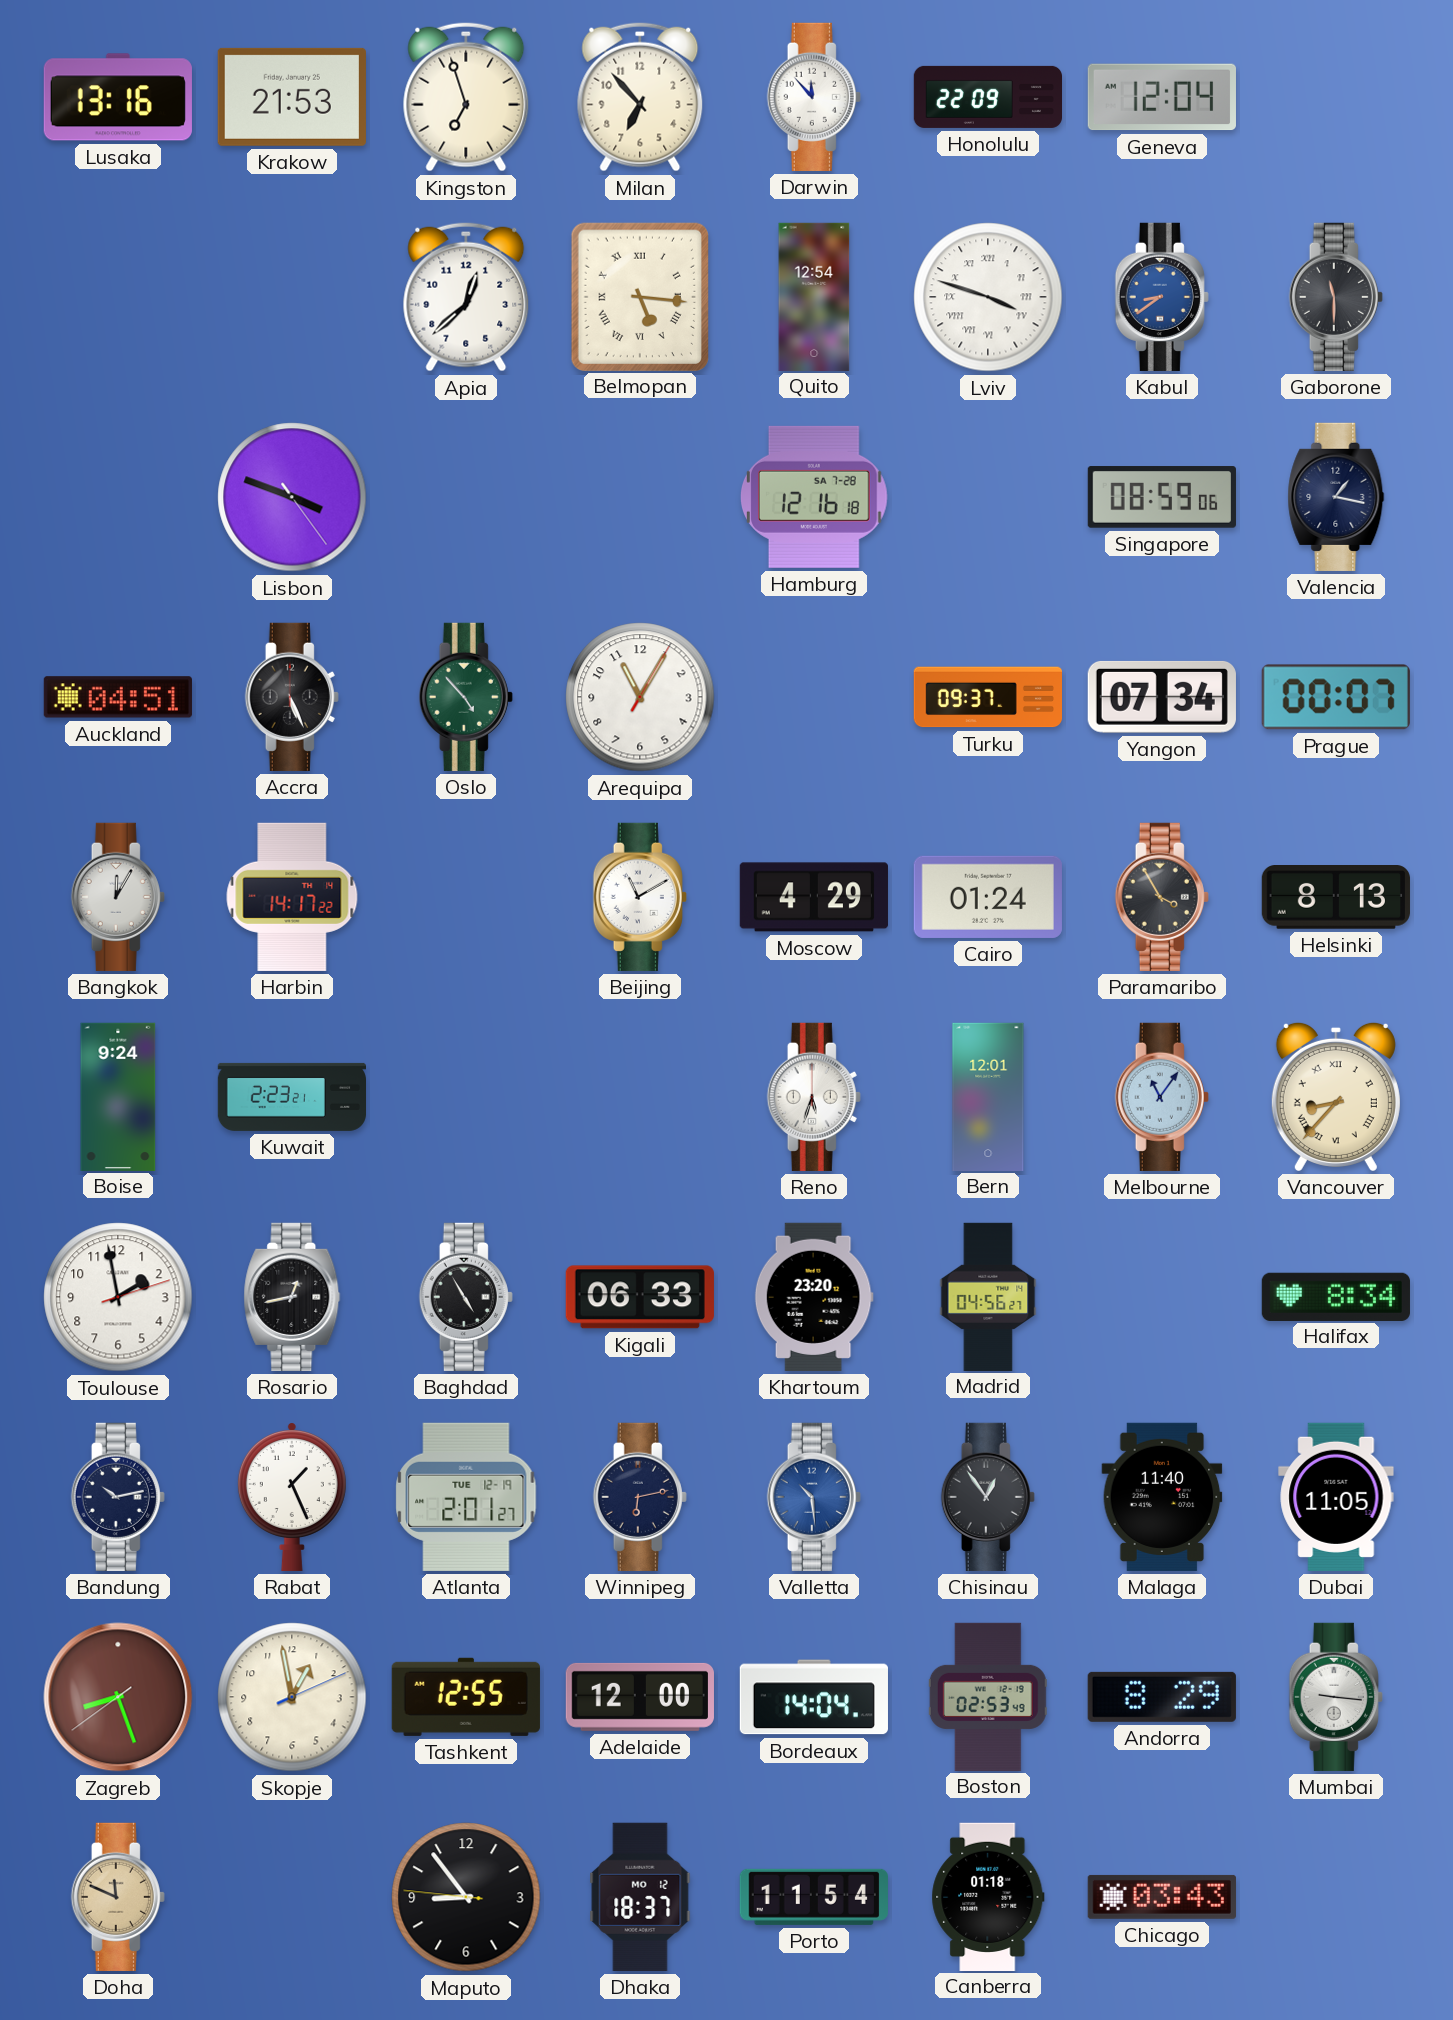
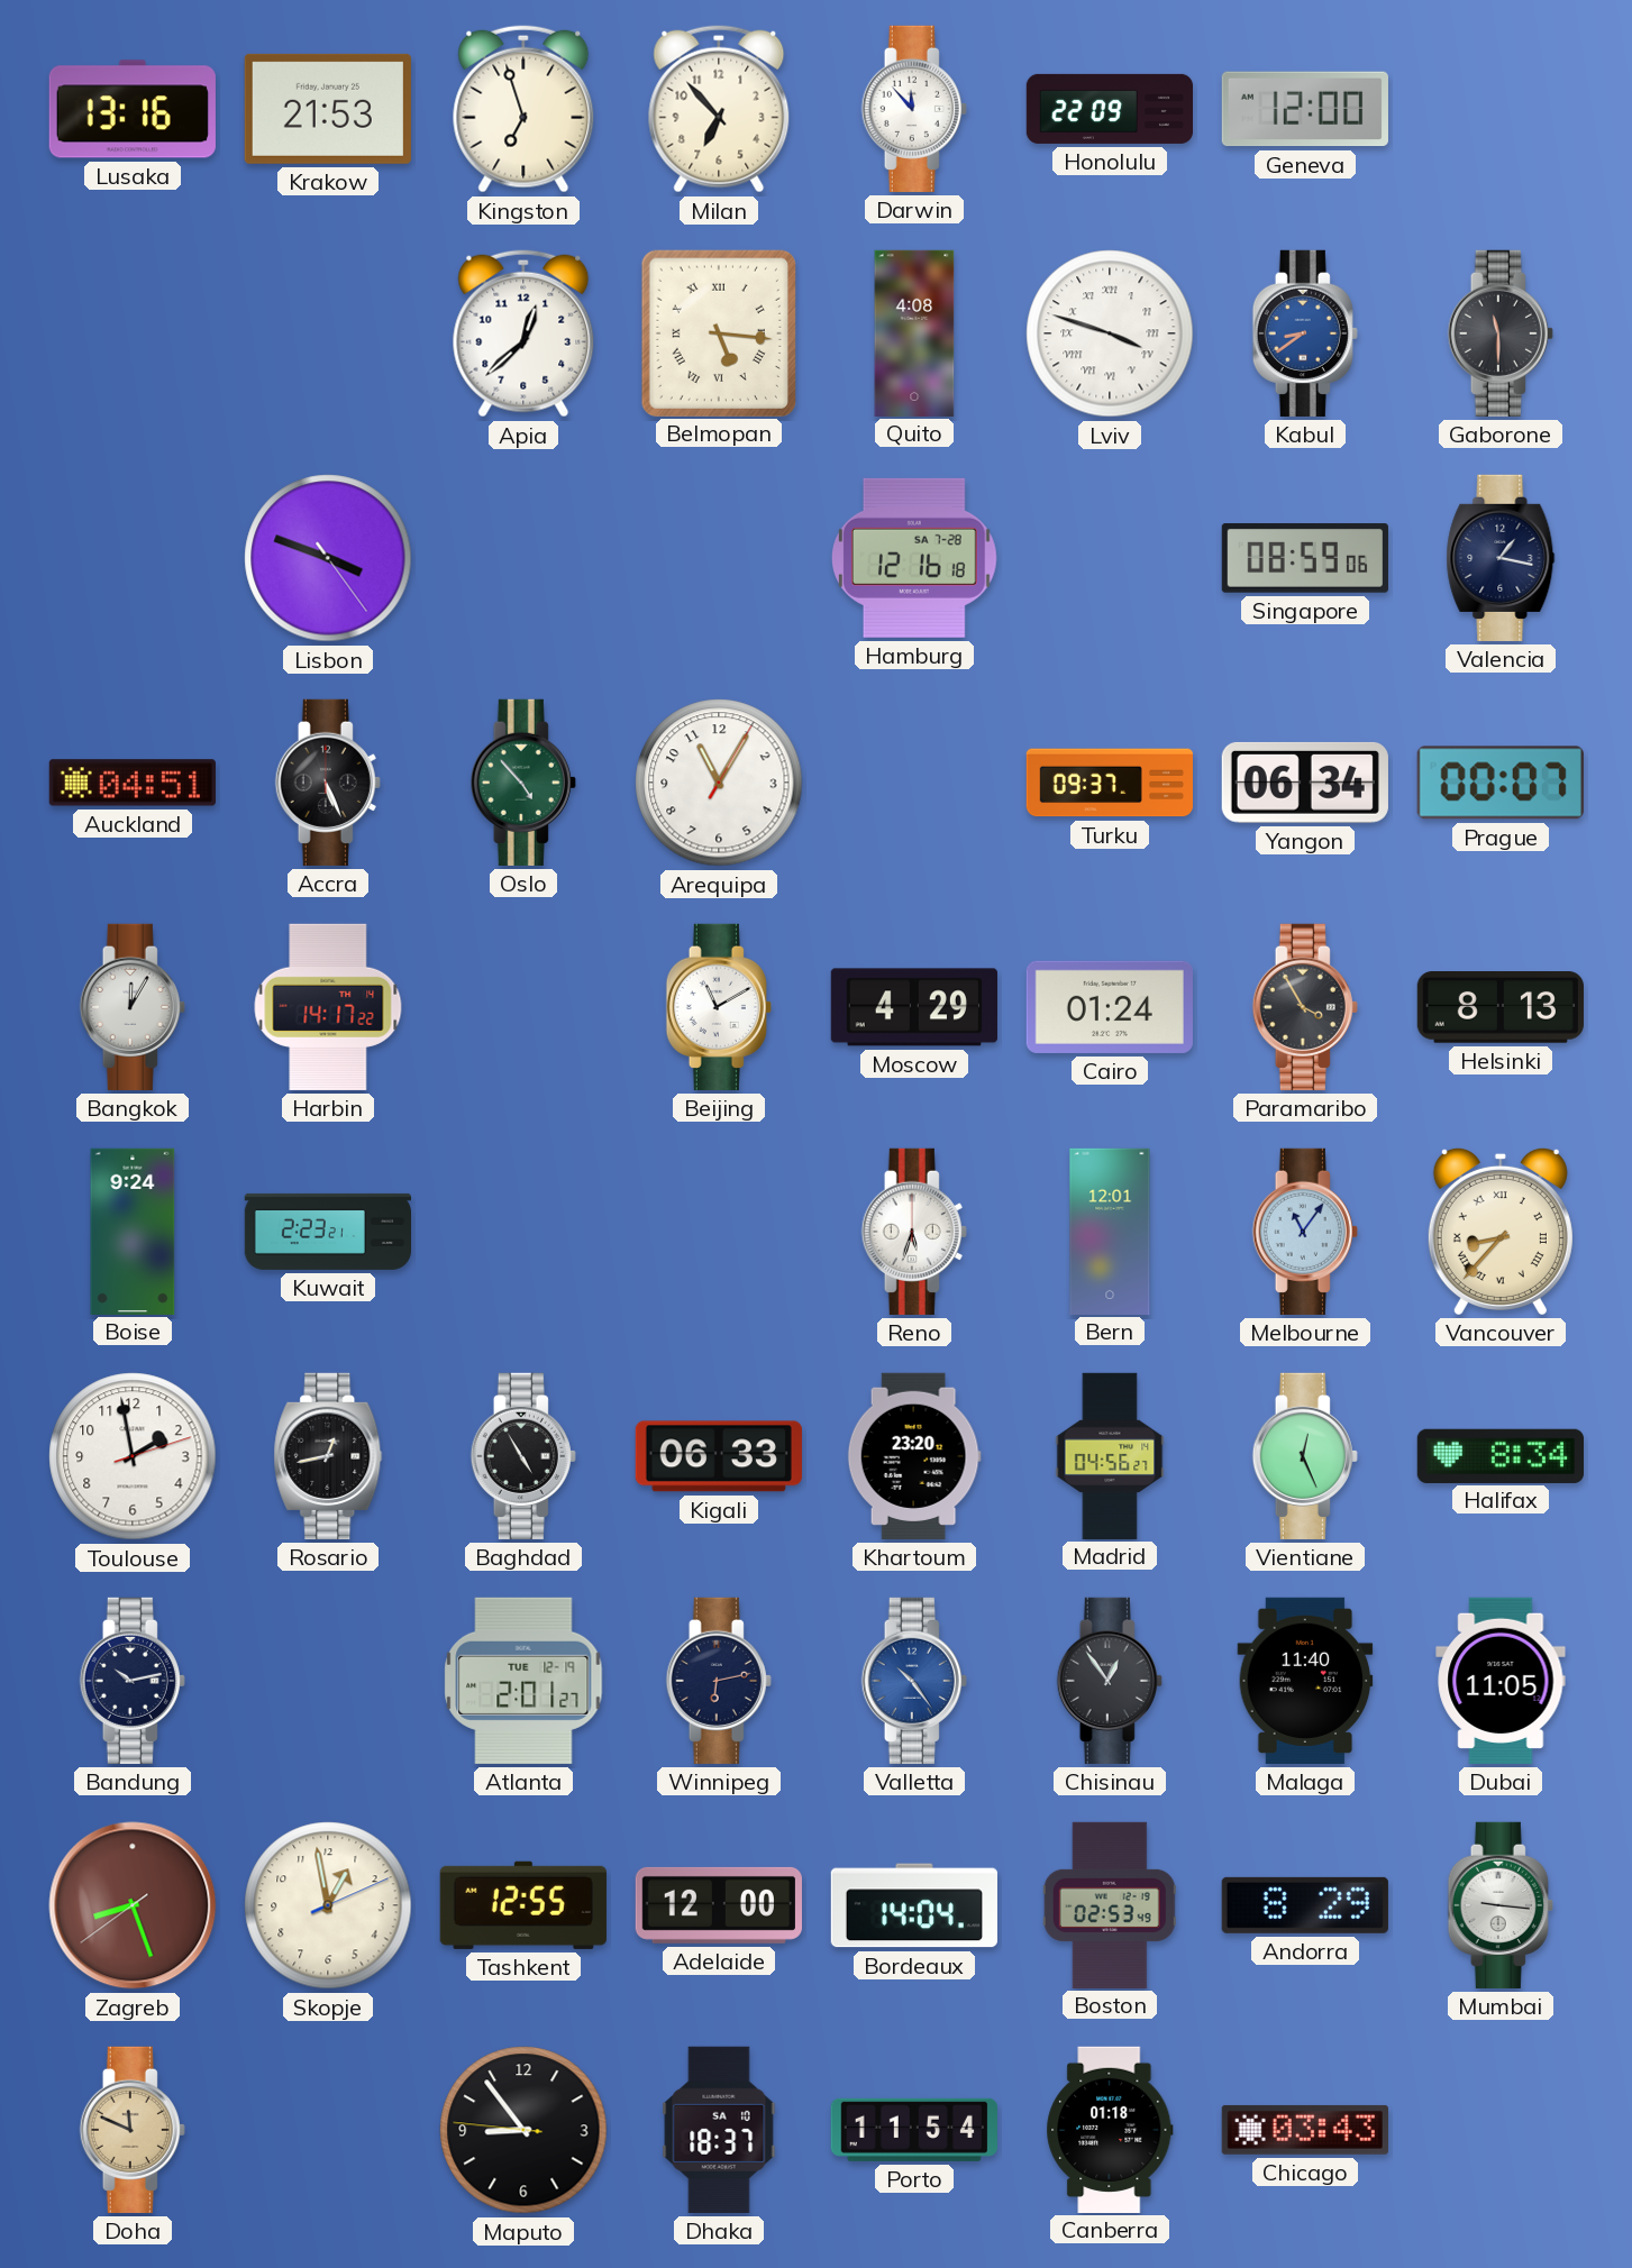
Geneva: 12:04 -> 12:00 (1305, 109)
Quito: 12:54 -> 4:08 (914, 332)
Yangon: 07:34 -> 06:34 (1305, 783)
Vientiane: none -> 12:26 (1305, 1456)
Rabat: 1:26 -> none (292, 1497)
Valletta: 10:29 -> 10:24 (914, 1681)
Dhaka date: MO 12 -> SA 10 (719, 2130)
